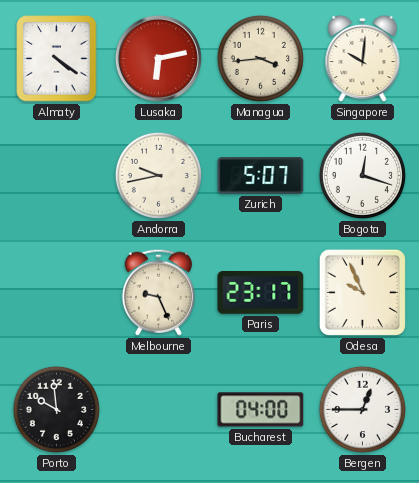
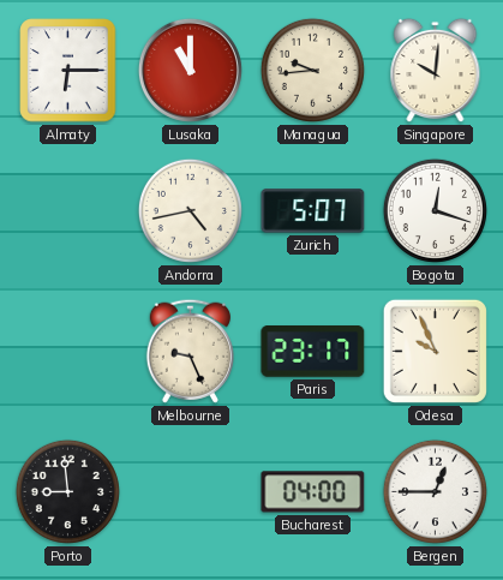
Almaty: 4:21 -> 6:15 (68, 71)
Lusaka: 6:13 -> 11:00 (190, 70)
Managua: 3:44 -> 9:44 (312, 70)
Andorra: 9:43 -> 4:43 (190, 210)
Porto: 9:59 -> 8:59 (67, 491)
